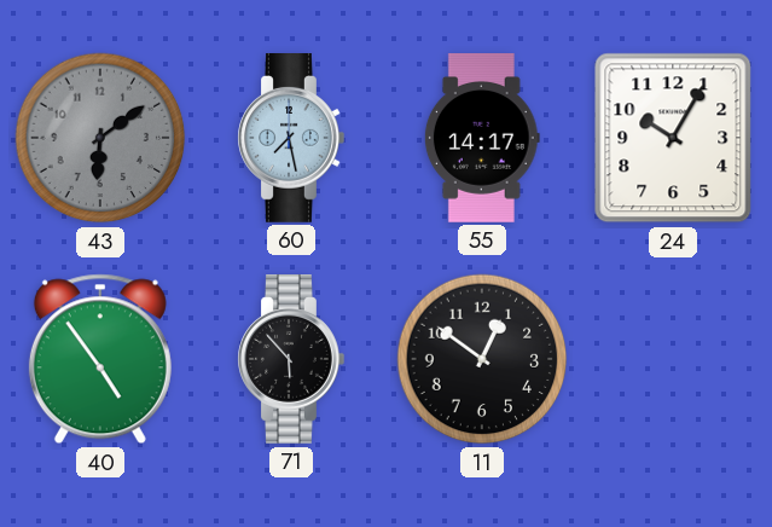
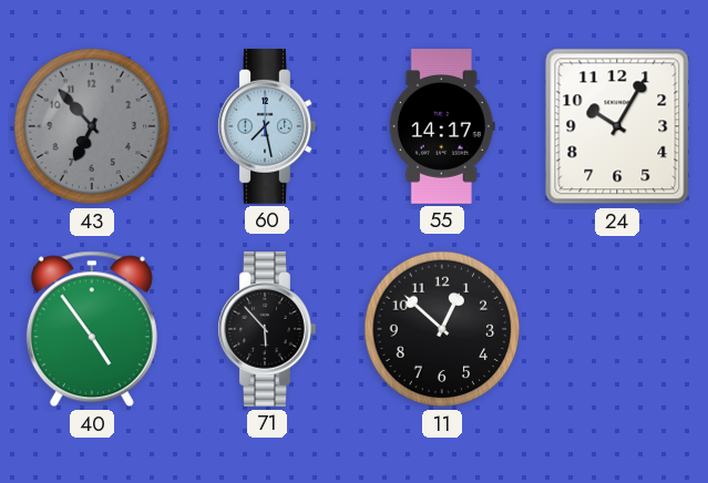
43: 6:09 -> 6:53 (92, 126)
11: 12:51 -> 12:52 (442, 329)
